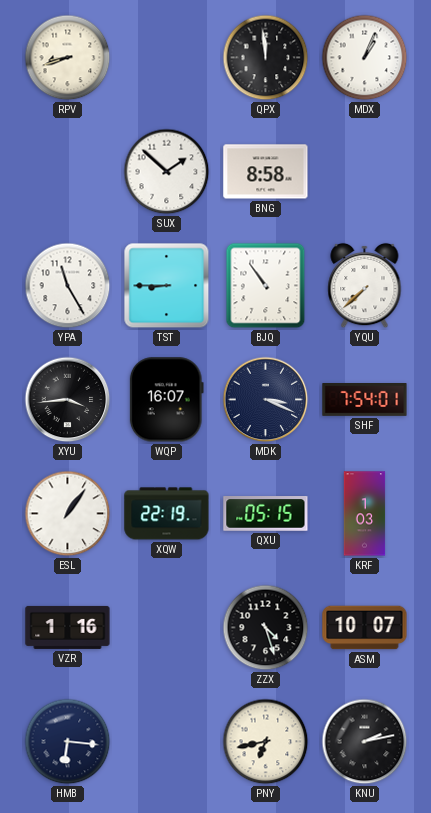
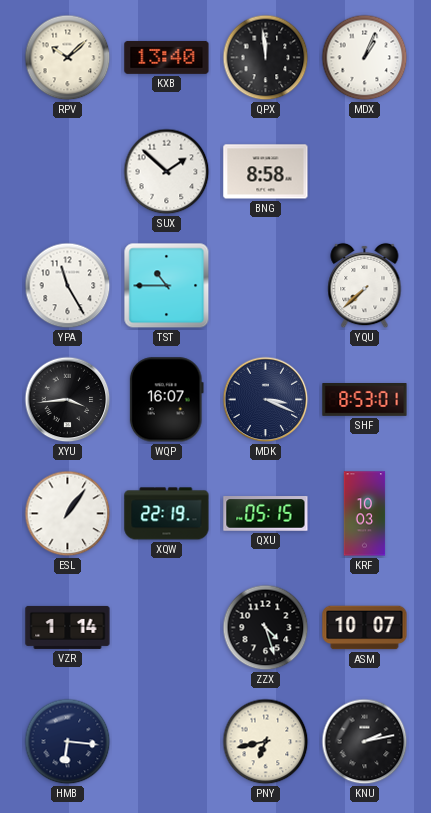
RPV: 8:42 -> 10:08 (68, 58)
KXB: none -> 13:40 (167, 57)
TST: 8:45 -> 10:45 (167, 286)
BJQ: 10:54 -> none (266, 286)
SHF: 7:54 -> 8:53 (365, 400)
KRF: 1:03 -> 10:03 (365, 514)
VZR: 1:16 -> 1:14 (68, 627)
